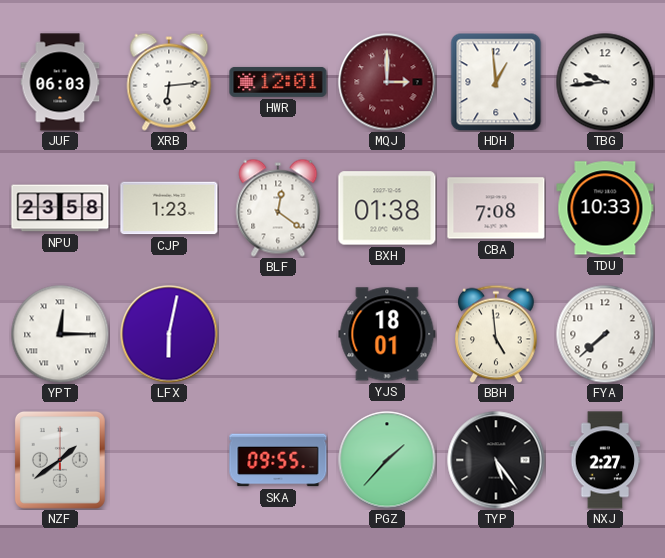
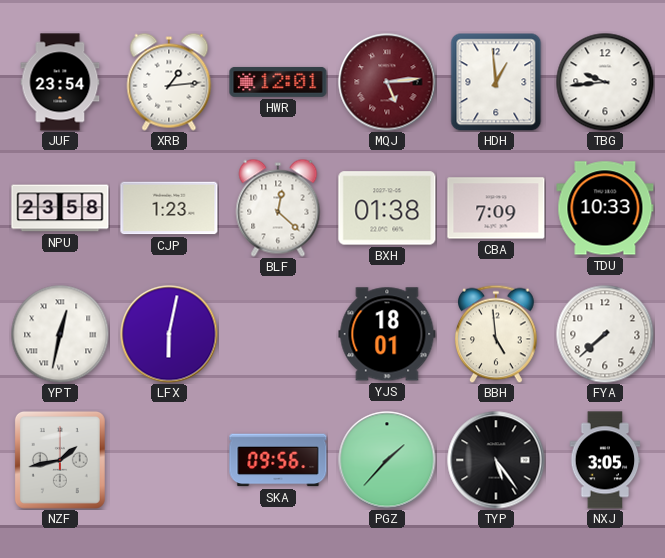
JUF: 06:03 -> 23:54 (60, 82)
XRB: 6:14 -> 1:14 (169, 82)
MQJ: 3:00 -> 5:14 (387, 82)
BLF: 12:21 -> 12:22 (278, 208)
CBA: 7:08 -> 7:09 (496, 208)
YPT: 12:15 -> 12:32 (60, 334)
NZF: 1:39 -> 1:43 (60, 460)
SKA: 09:55 -> 09:56 (278, 460)
NXJ: 2:27 -> 3:05 (605, 460)
